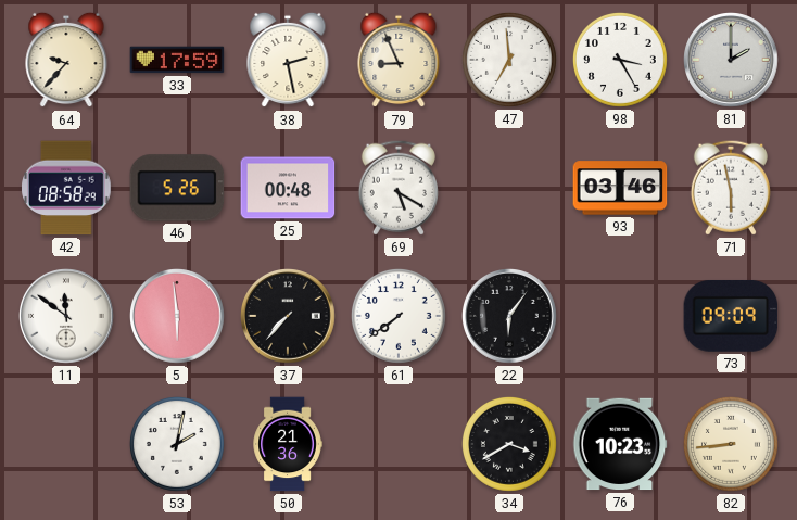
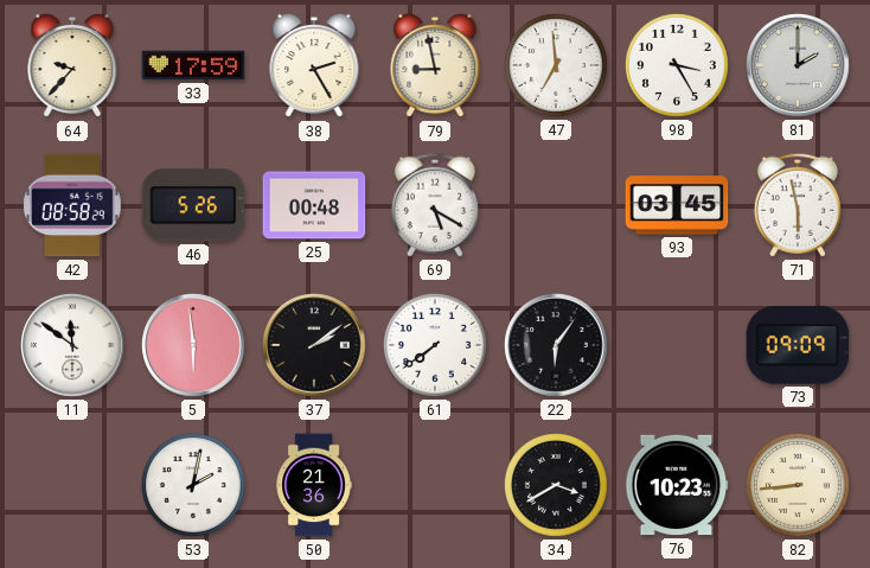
38: 2:28 -> 2:25 (314, 65)
79: 8:56 -> 8:58 (435, 65)
93: 03:46 -> 03:45 (677, 205)
37: 7:37 -> 2:09 (315, 346)
